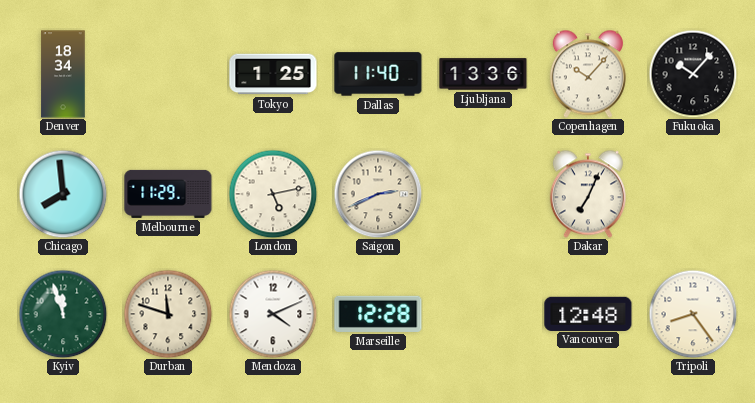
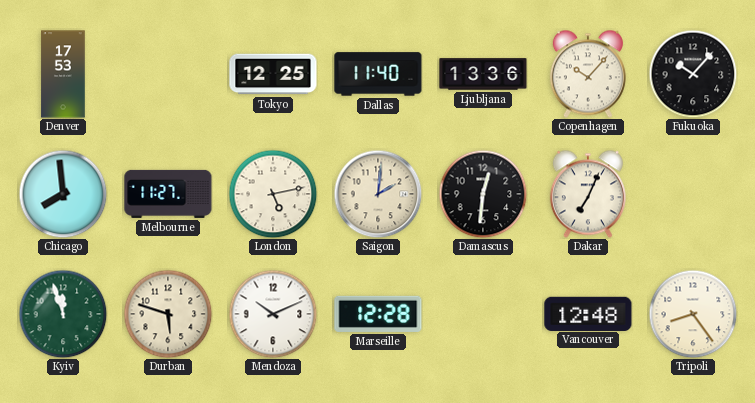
Denver: 18:34 -> 17:53 (63, 74)
Tokyo: 1:25 -> 12:25 (273, 74)
Melbourne: 11:29 -> 11:27 (168, 194)
Saigon: 2:41 -> 2:01 (378, 194)
Damascus: none -> 12:31 (483, 194)
Durban: 11:48 -> 5:48 (168, 314)
Mendoza: 4:11 -> 10:11 (273, 314)
